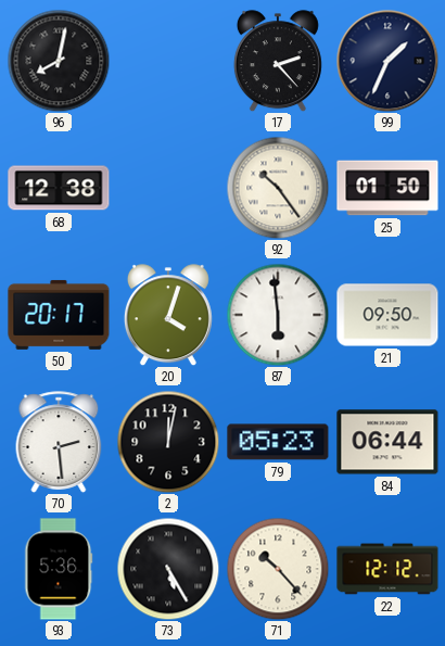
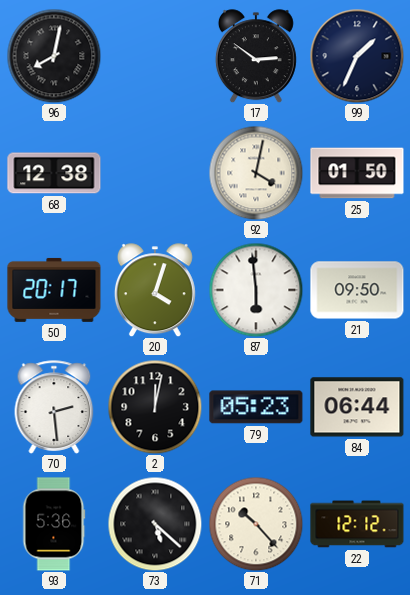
17: 2:23 -> 2:51 (256, 56)
92: 10:24 -> 4:02 (256, 173)
73: 5:25 -> 5:22 (155, 524)
